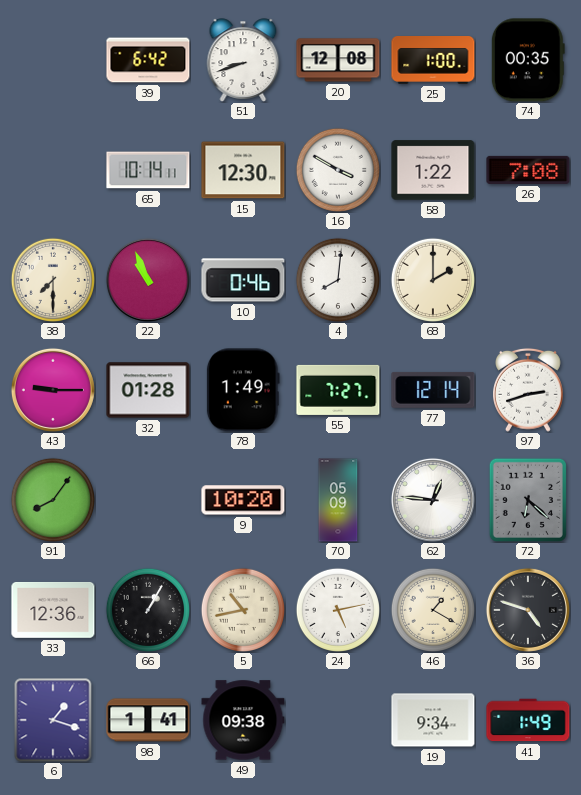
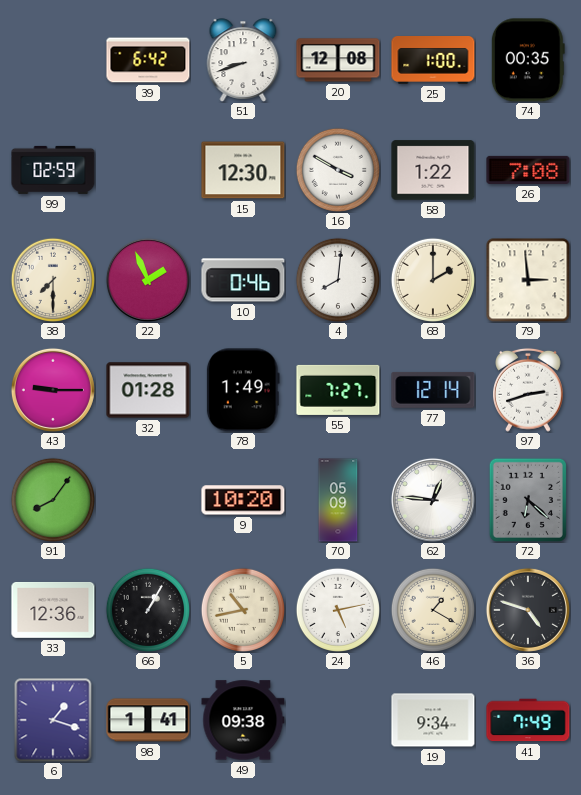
99: none -> 02:59 (53, 170)
65: 10:14 -> none (148, 170)
22: 10:56 -> 1:56 (148, 280)
79: none -> 2:59 (528, 280)
41: 1:49 -> 7:49 (528, 720)
